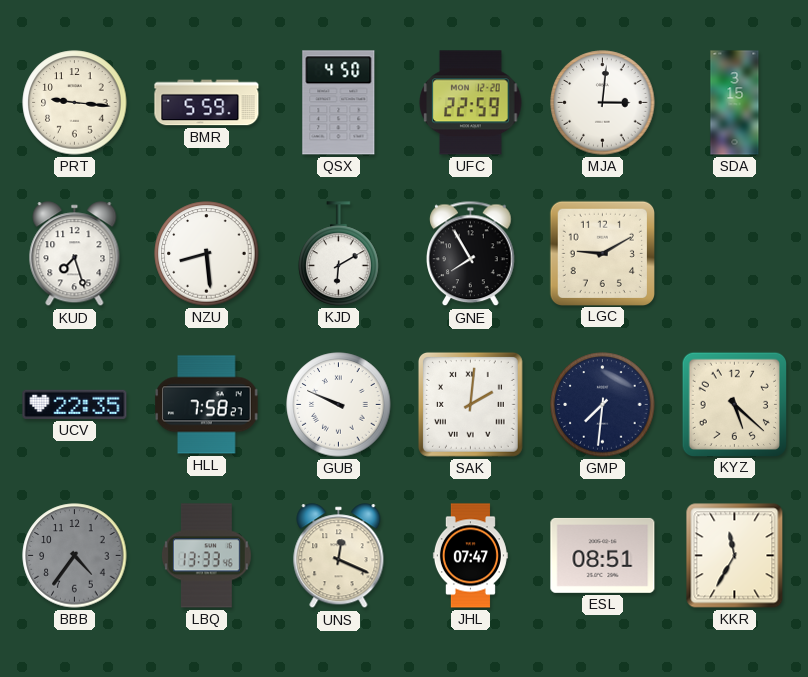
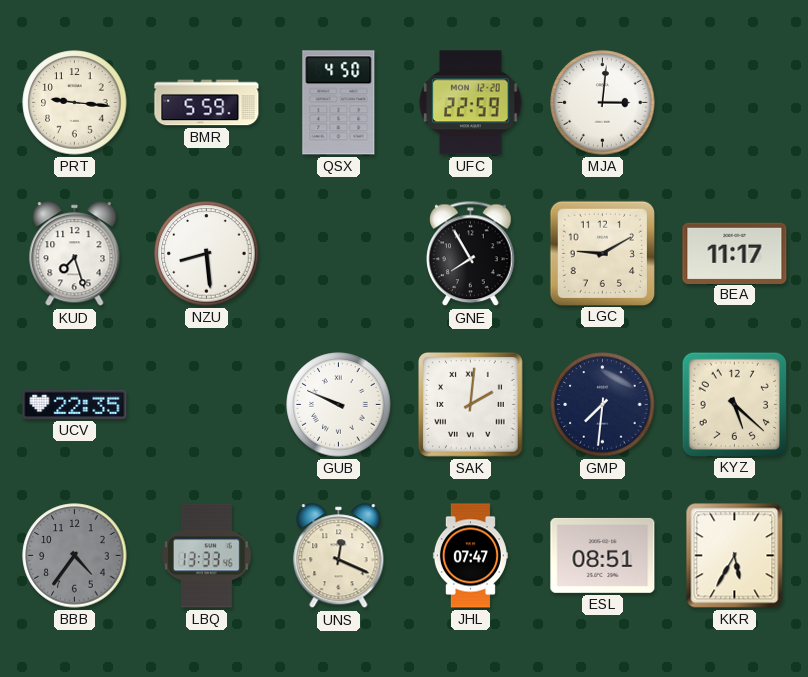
SDA: 3:15 -> none (735, 103)
KJD: 6:10 -> none (339, 254)
BEA: none -> 11:17 (735, 253)
HLL: 7:58 -> none (207, 405)
KKR: 11:35 -> 5:35 (735, 556)
